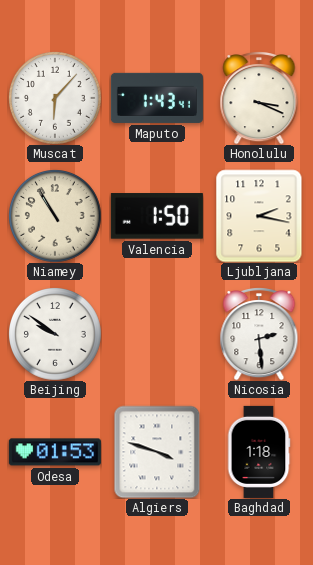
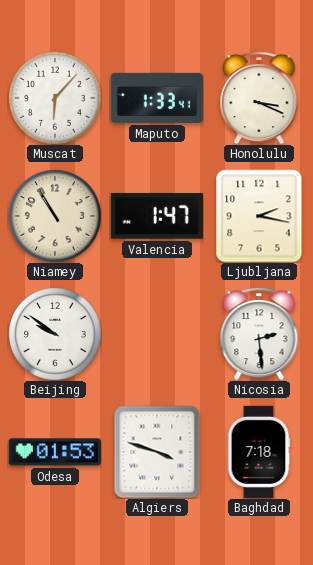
Maputo: 1:43 -> 1:33 (157, 98)
Valencia: 1:50 -> 1:47 (157, 216)
Baghdad: 1:18 -> 7:18 (259, 452)
